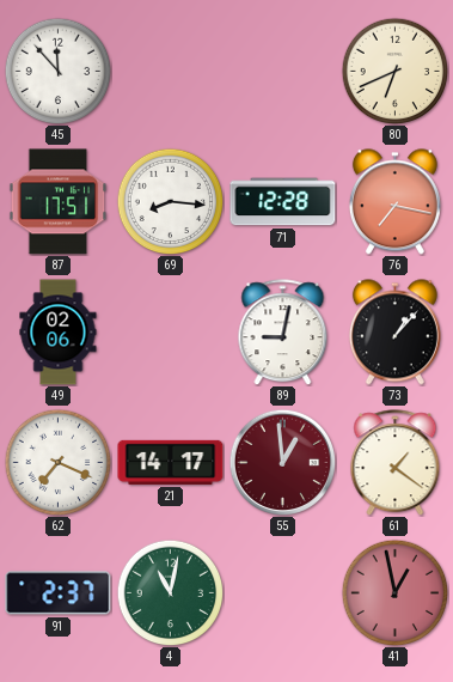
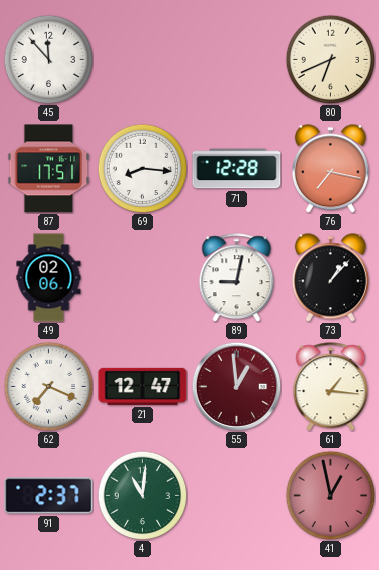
21: 14:17 -> 12:47 (143, 386)
61: 1:21 -> 1:16 (331, 387)
4: 11:02 -> 11:01 (142, 495)
